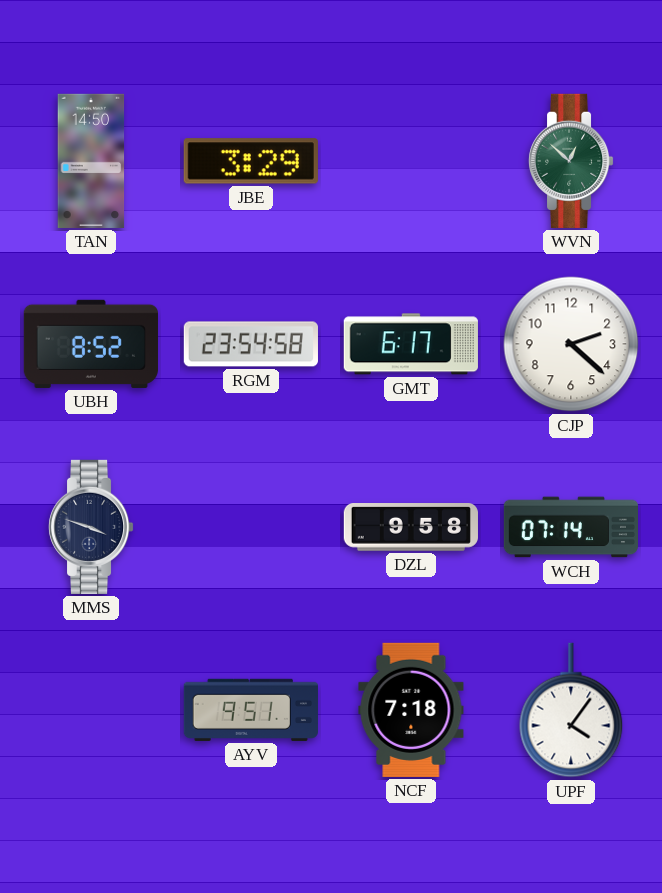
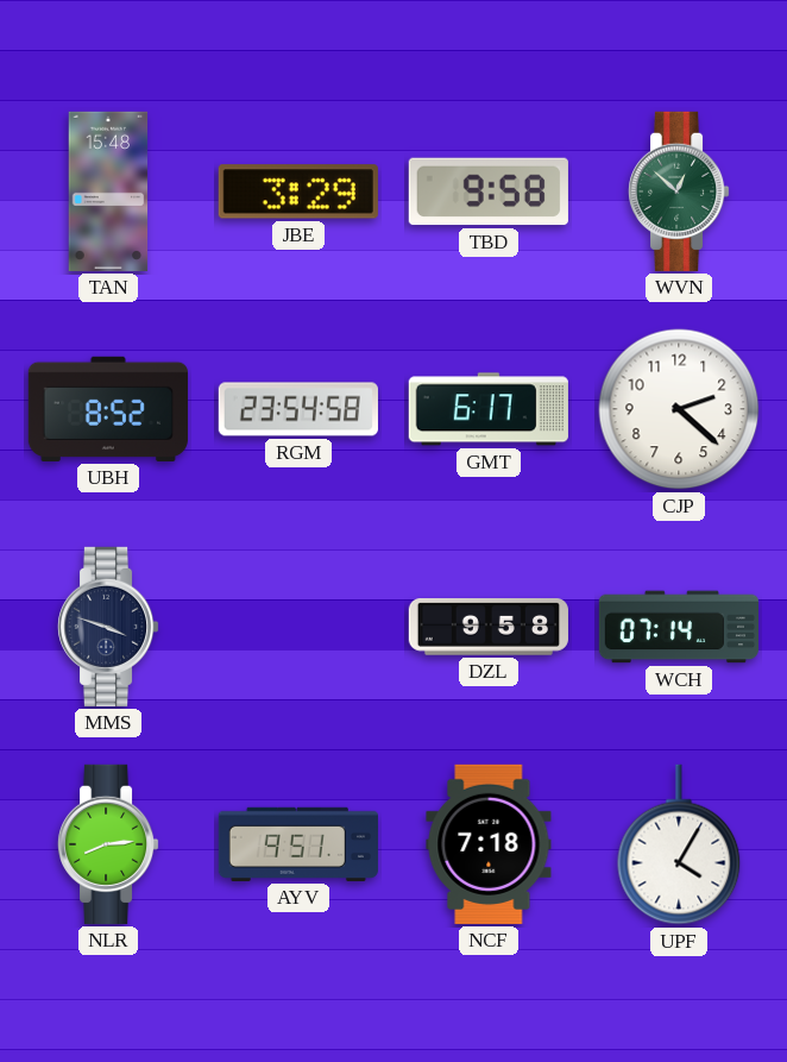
TAN: 14:50 -> 15:48 (108, 191)
TBD: none -> 9:58 (489, 191)
NLR: none -> 8:14 (108, 844)
UPF: 4:06 -> 4:05 (679, 844)
